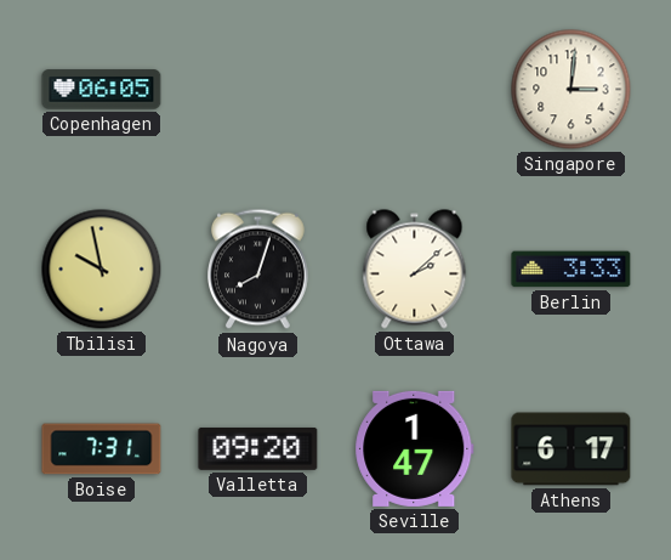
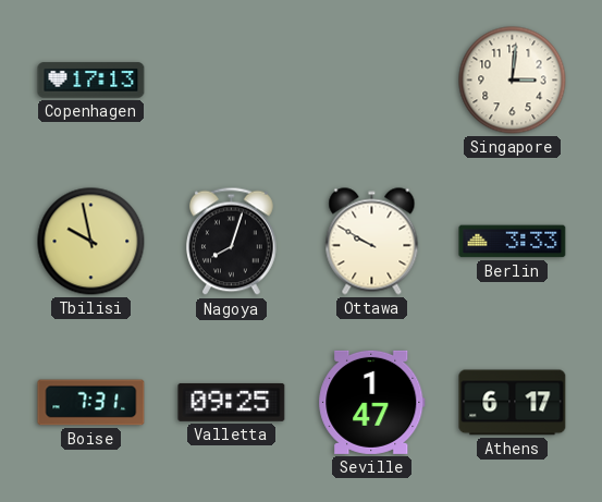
Copenhagen: 06:05 -> 17:13 (91, 81)
Ottawa: 2:08 -> 9:50 (372, 242)
Valletta: 09:20 -> 09:25 (232, 402)
